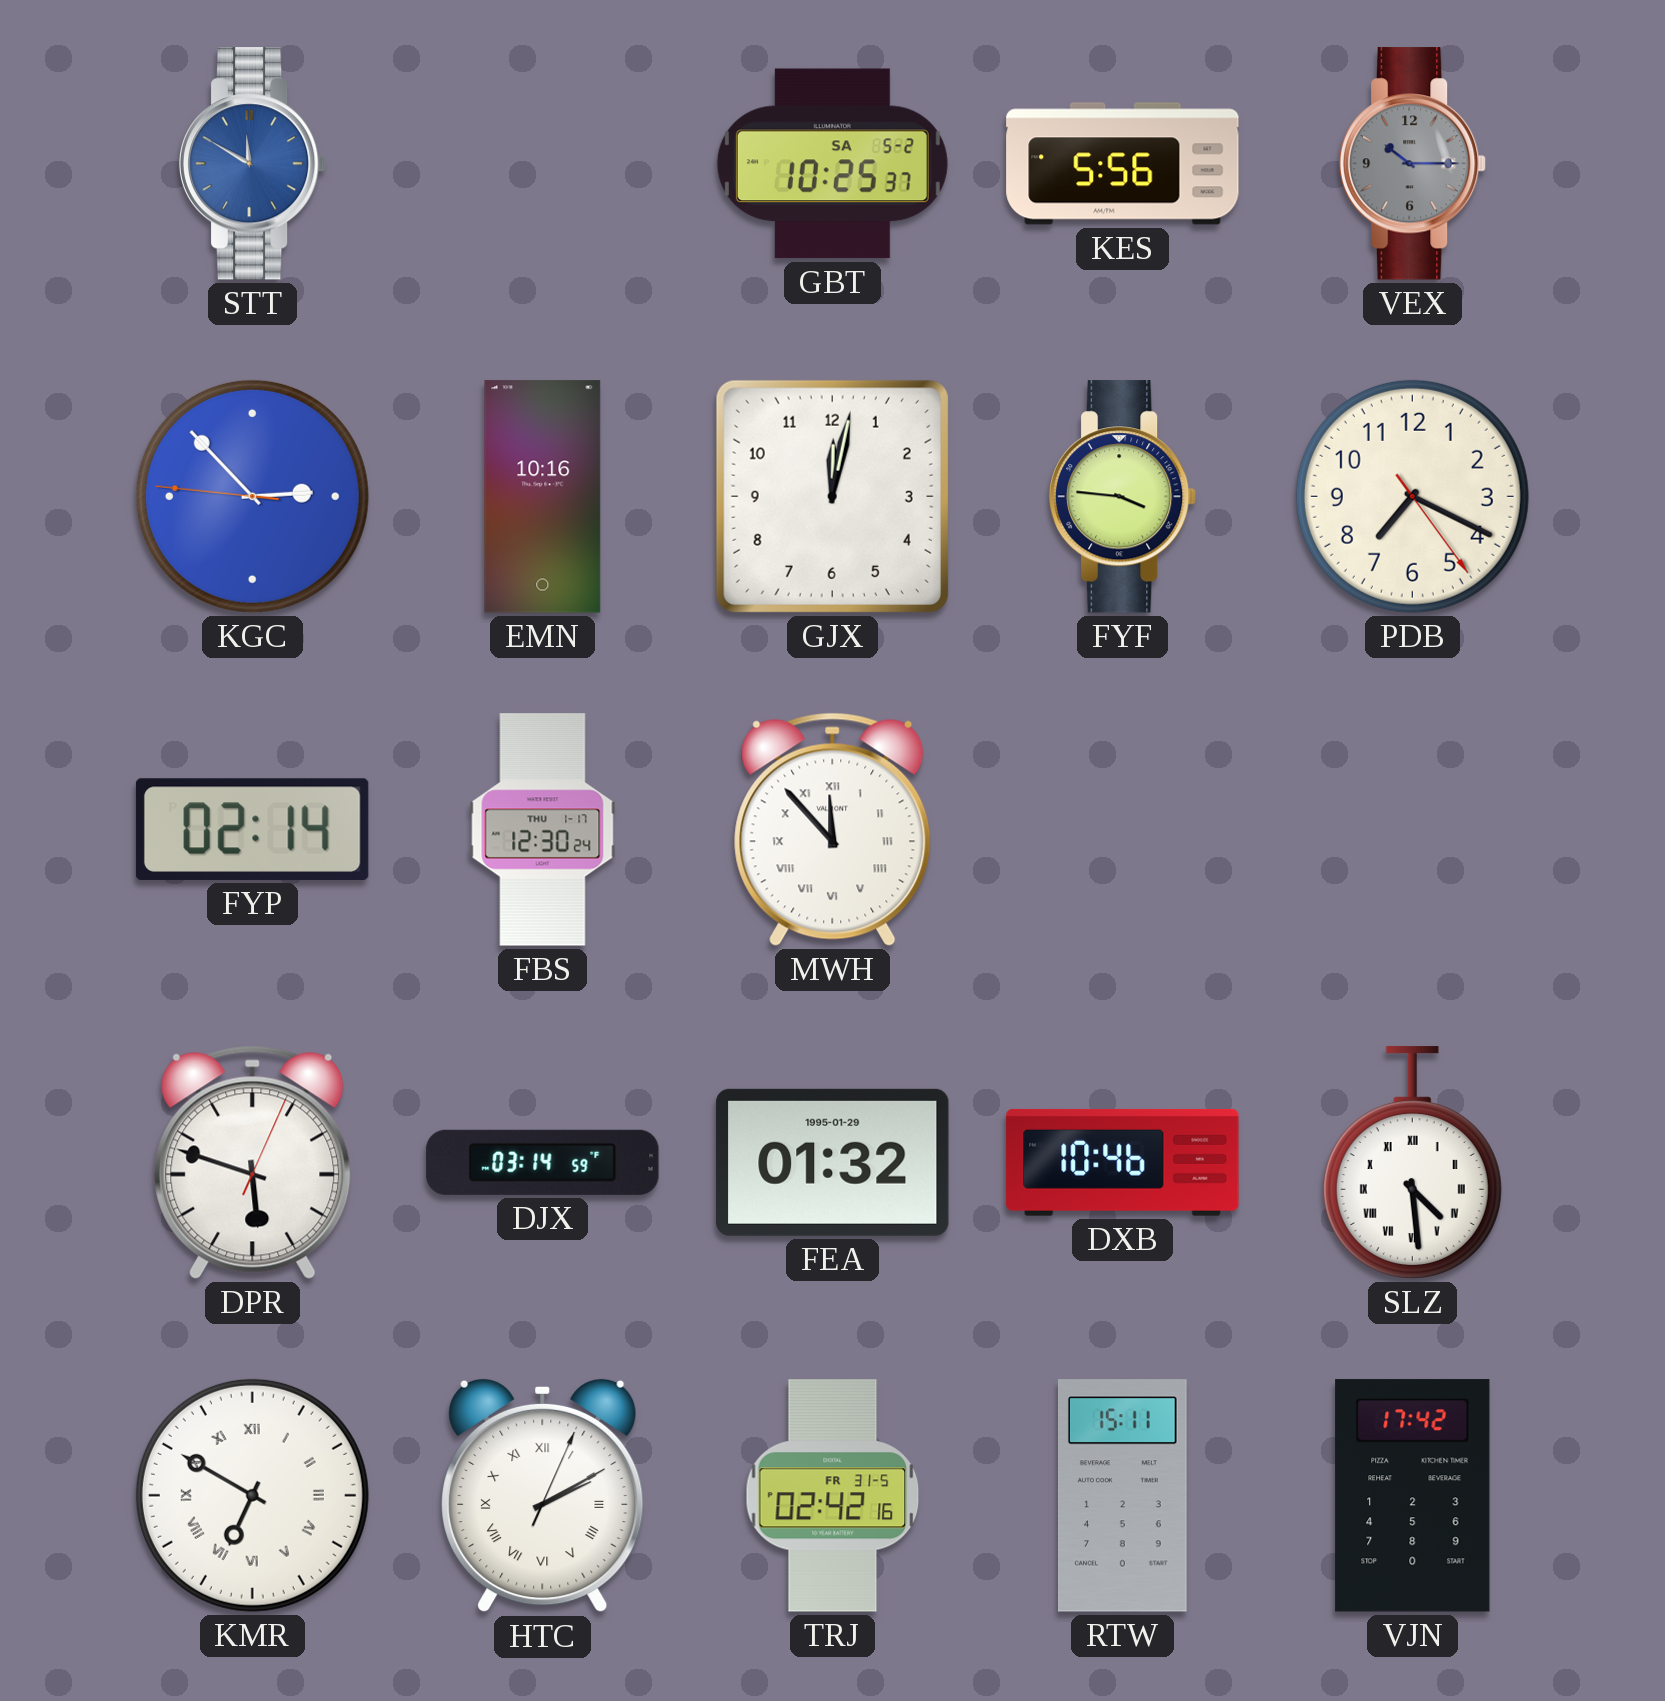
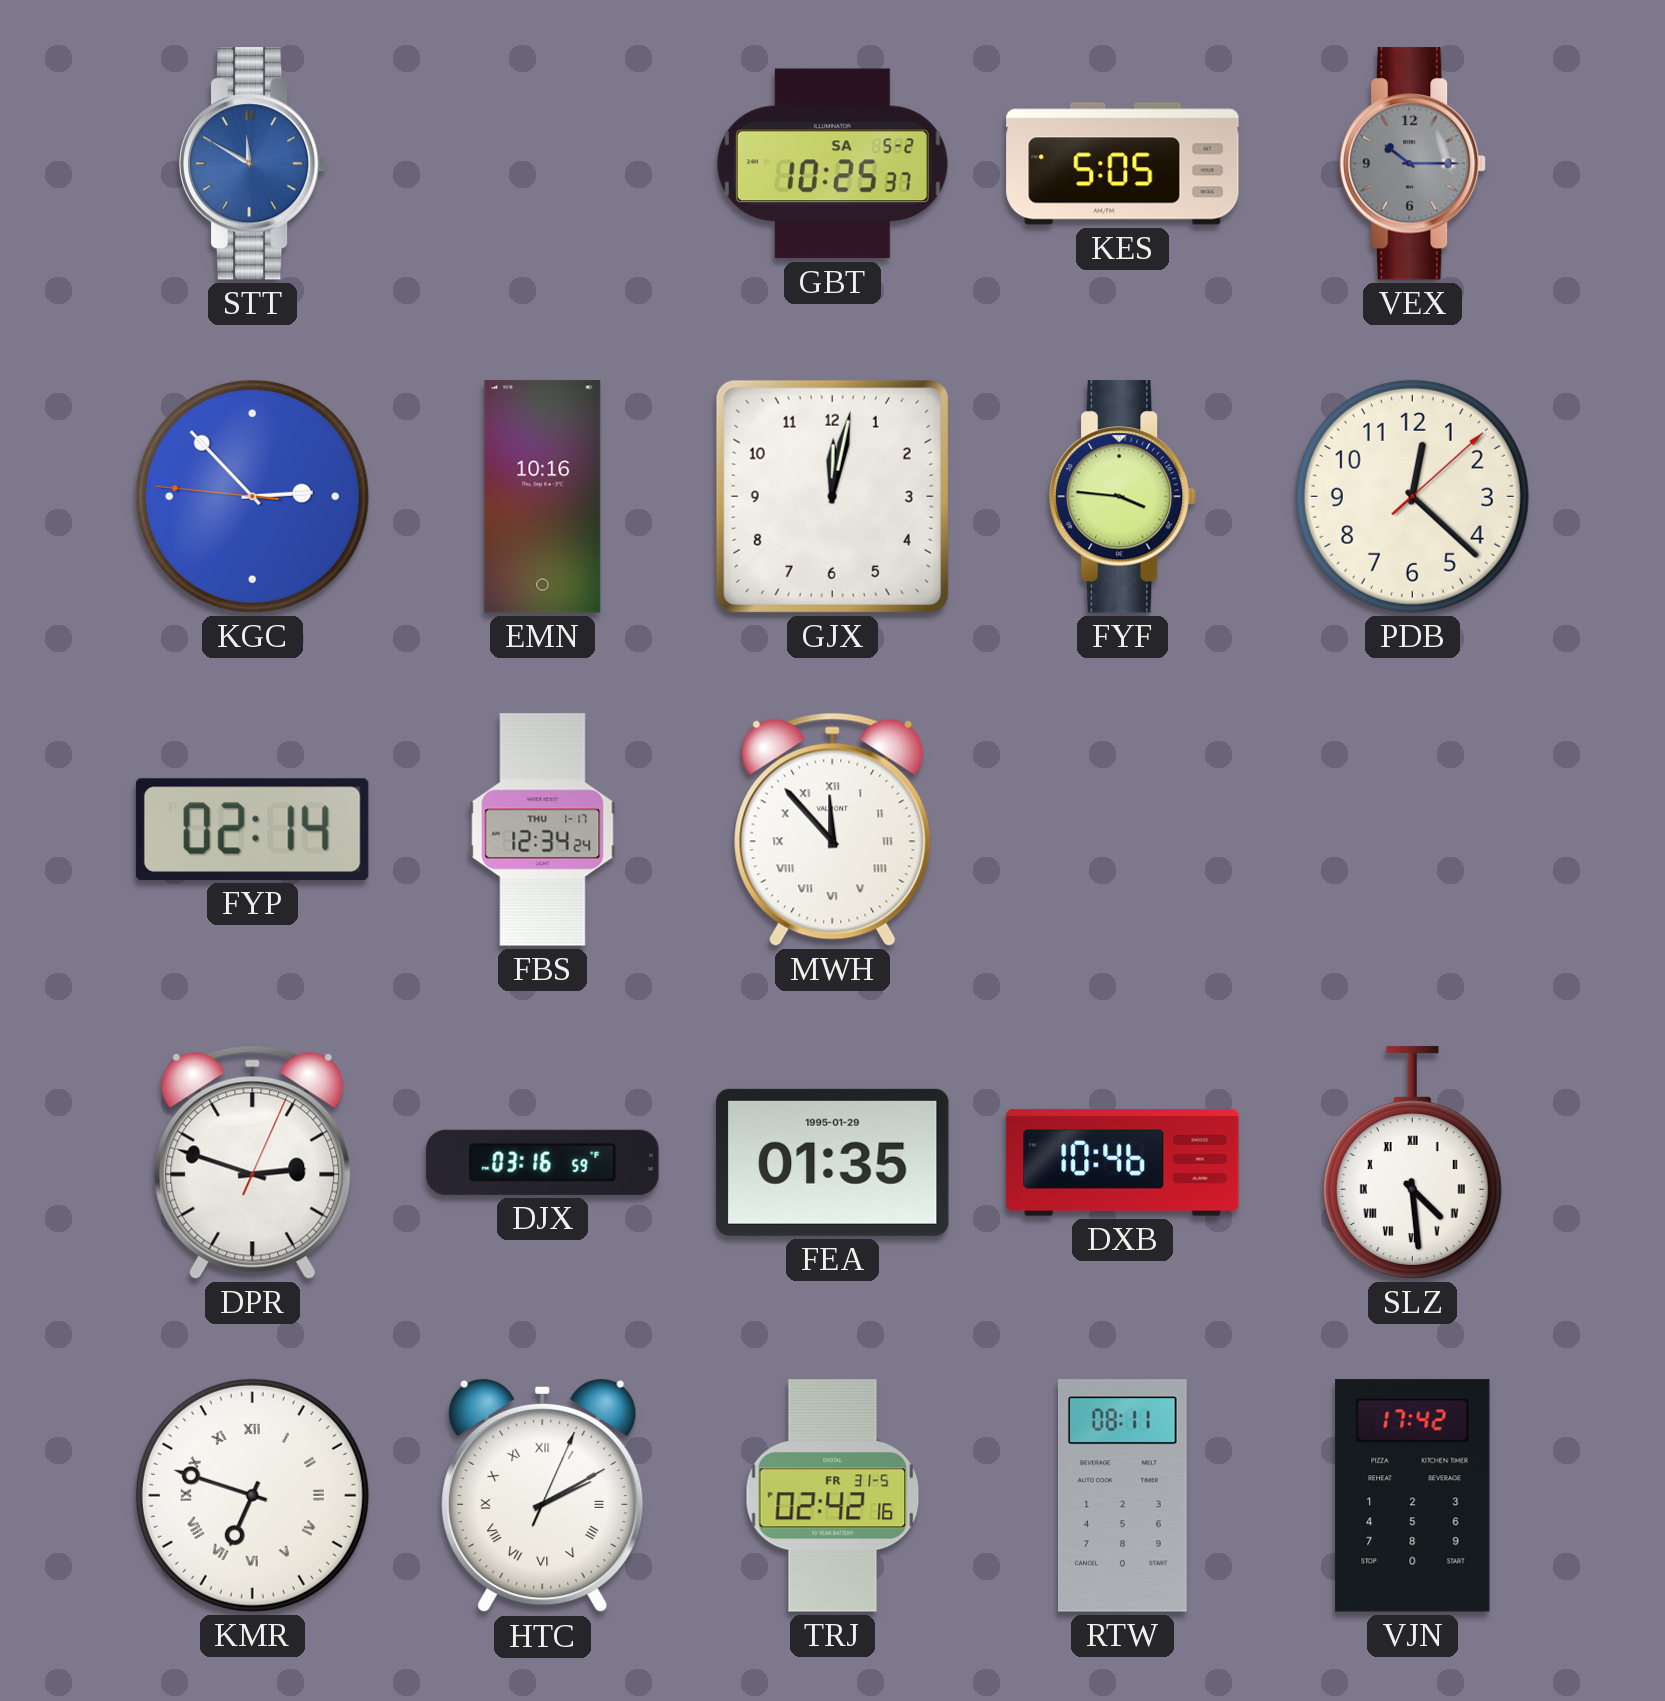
KES: 5:56 -> 5:05 (1123, 164)
PDB: 7:19 -> 12:22 (1412, 496)
FBS: 12:30 -> 12:34 (543, 830)
DPR: 5:48 -> 2:48 (253, 1162)
DJX: 03:14 -> 03:16 (543, 1162)
FEA: 01:32 -> 01:35 (833, 1162)
KMR: 6:50 -> 6:48 (252, 1495)
RTW: 15:11 -> 08:11 (1122, 1496)
